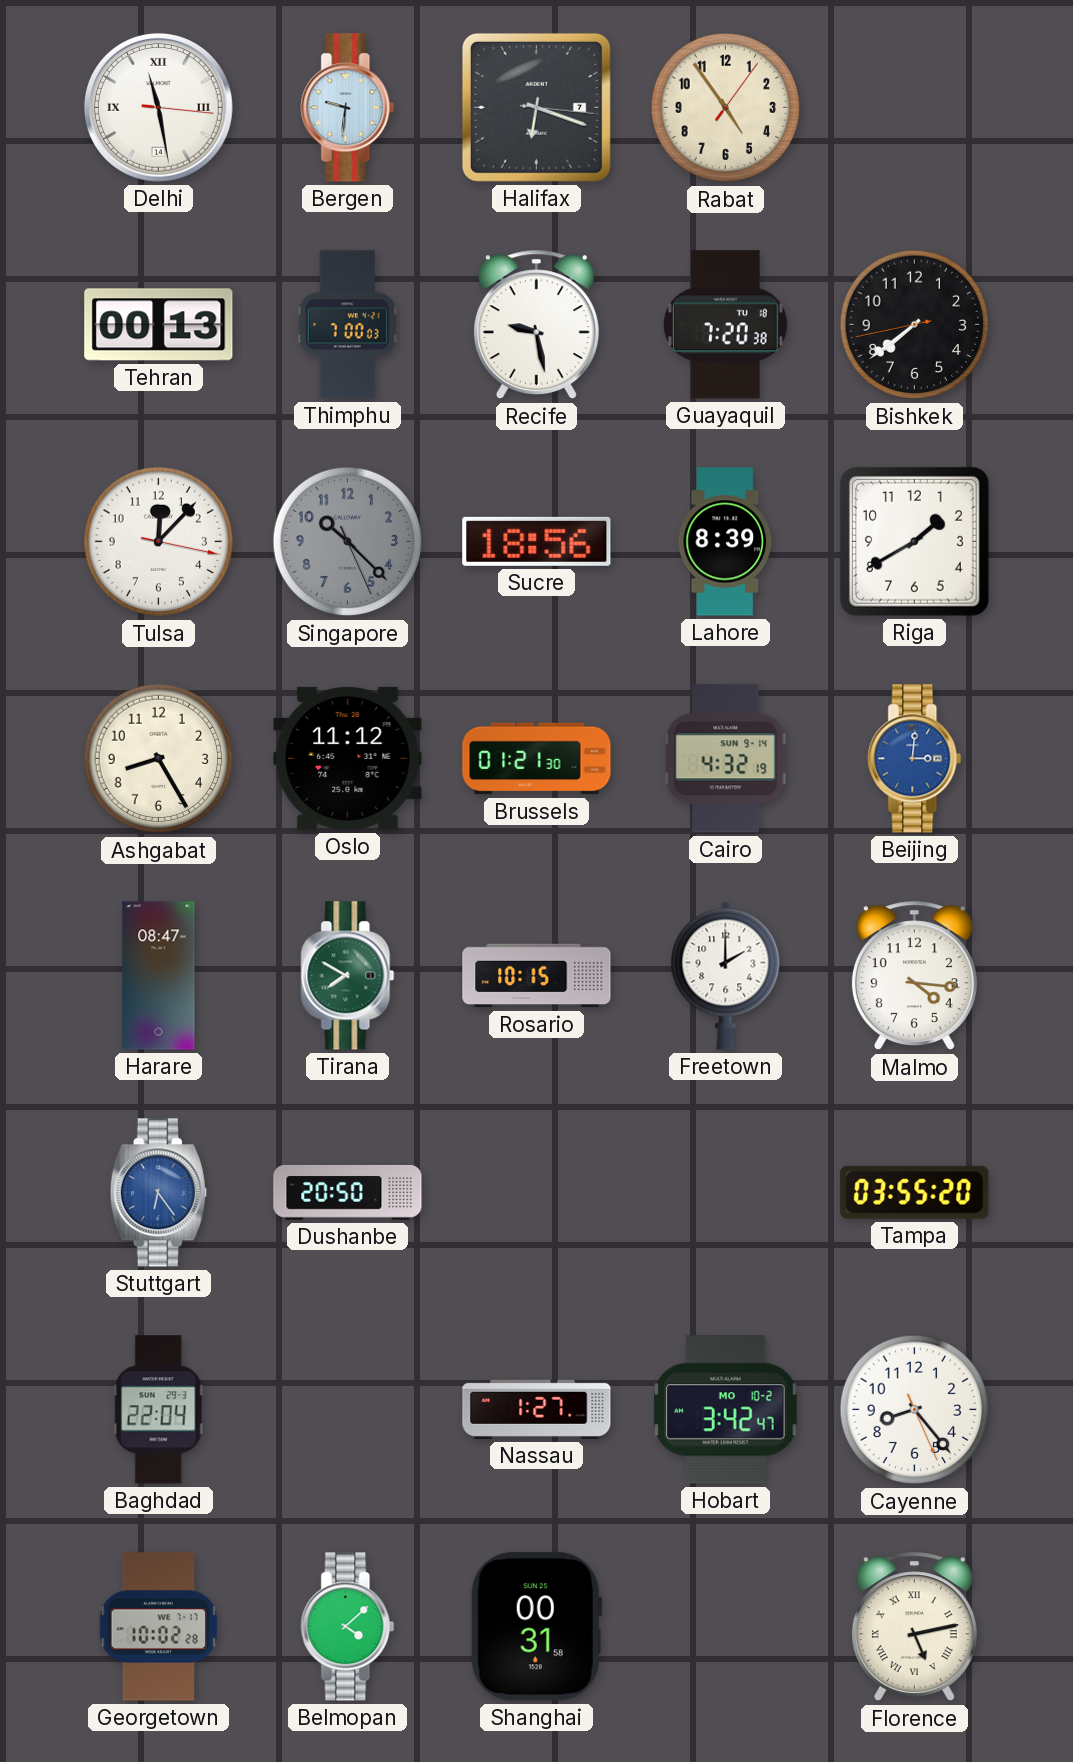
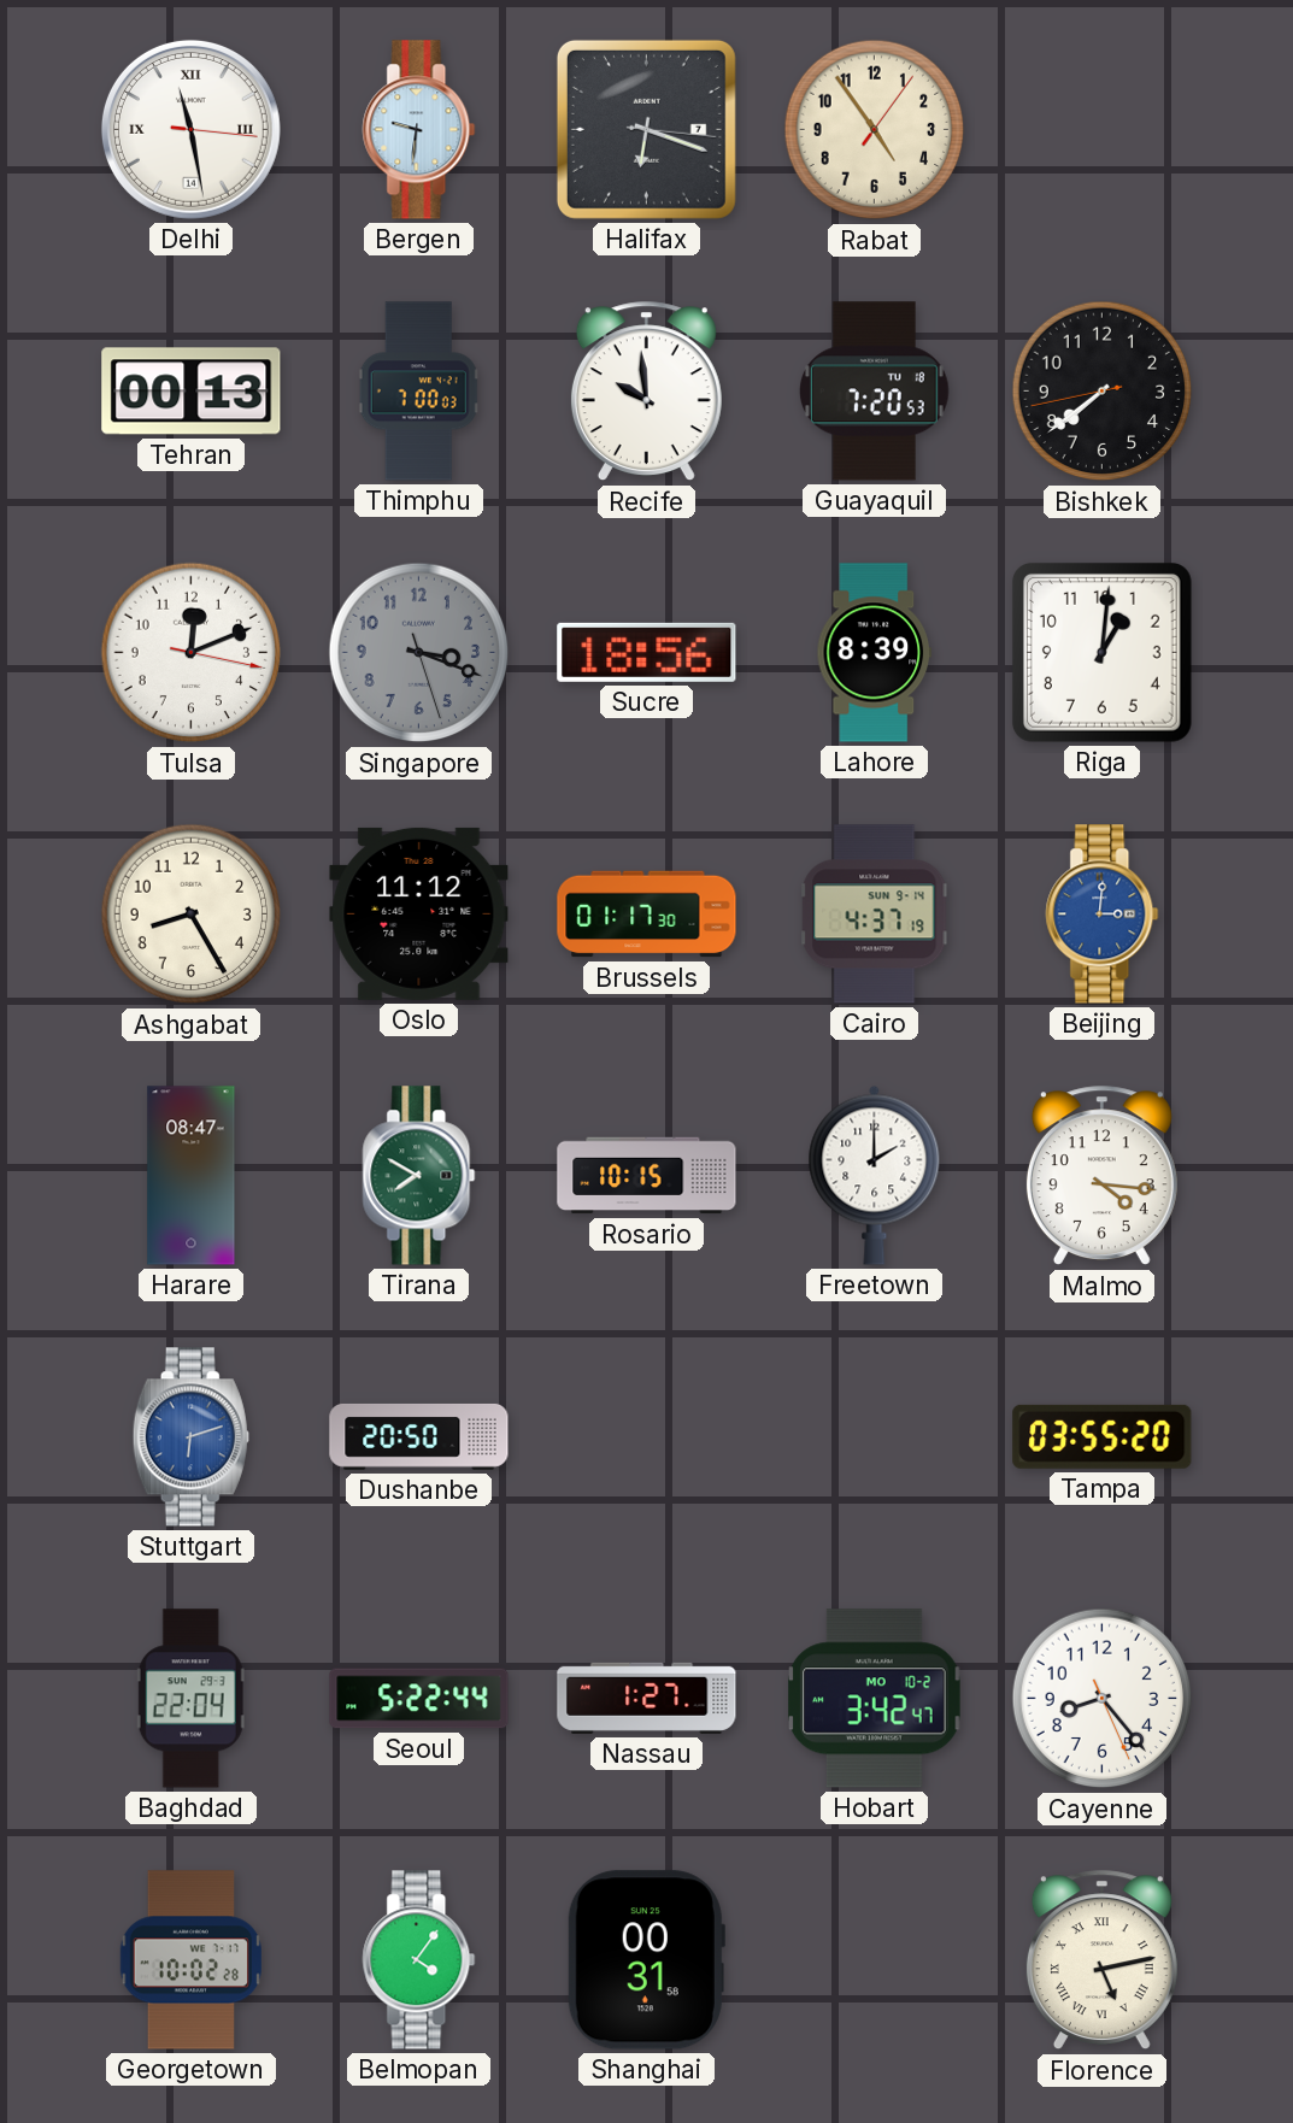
Recife: 9:28 -> 9:59 (646, 392)
Guayaquil: 7:20:38 -> 7:20:53 (874, 392)
Tulsa: 12:07 -> 12:11 (192, 653)
Singapore: 10:22 -> 3:18 (419, 653)
Riga: 1:40 -> 1:01 (1101, 652)
Brussels: 01:21 -> 01:17 (647, 915)
Cairo: 4:32 -> 4:37 (875, 915)
Stuttgart: 6:24 -> 6:12 (190, 1437)
Seoul: none -> 5:22 (419, 1699)
Belmopan: 4:08 -> 4:06 (419, 1960)
